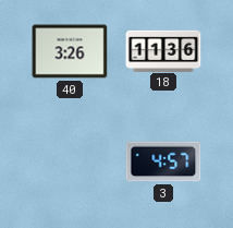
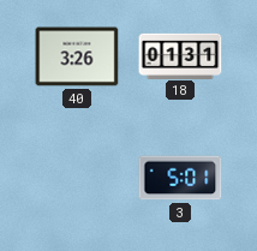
18: 11:36 -> 01:31 (180, 55)
3: 4:57 -> 5:01 (180, 178)
